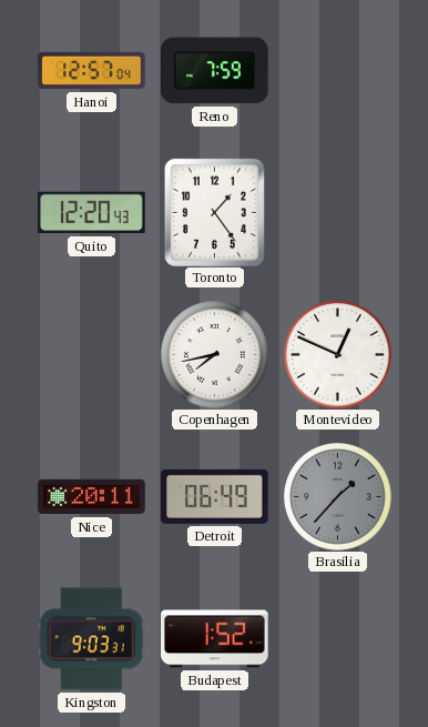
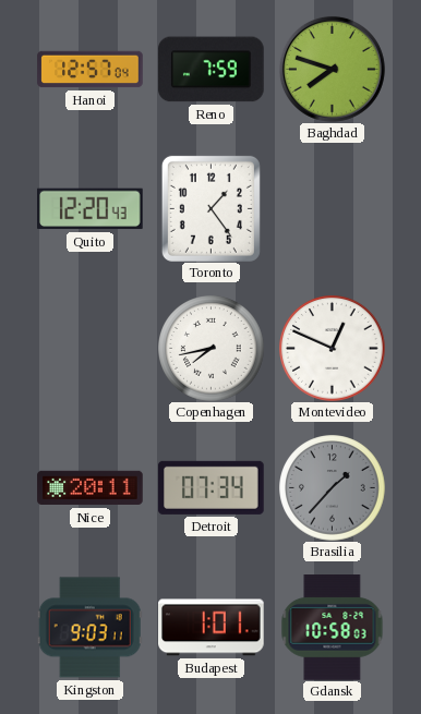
Baghdad: none -> 7:48 (332, 69)
Detroit: 06:49 -> 07:34 (212, 487)
Kingston: 9:03:31 -> 9:03:11 (89, 628)
Budapest: 1:52 -> 1:01 (212, 628)
Gdansk: none -> 10:58 (333, 628)
